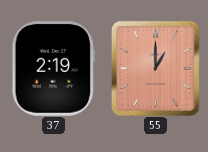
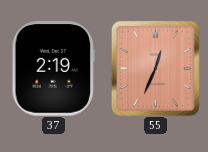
55: 1:00 -> 12:34 (155, 68)
